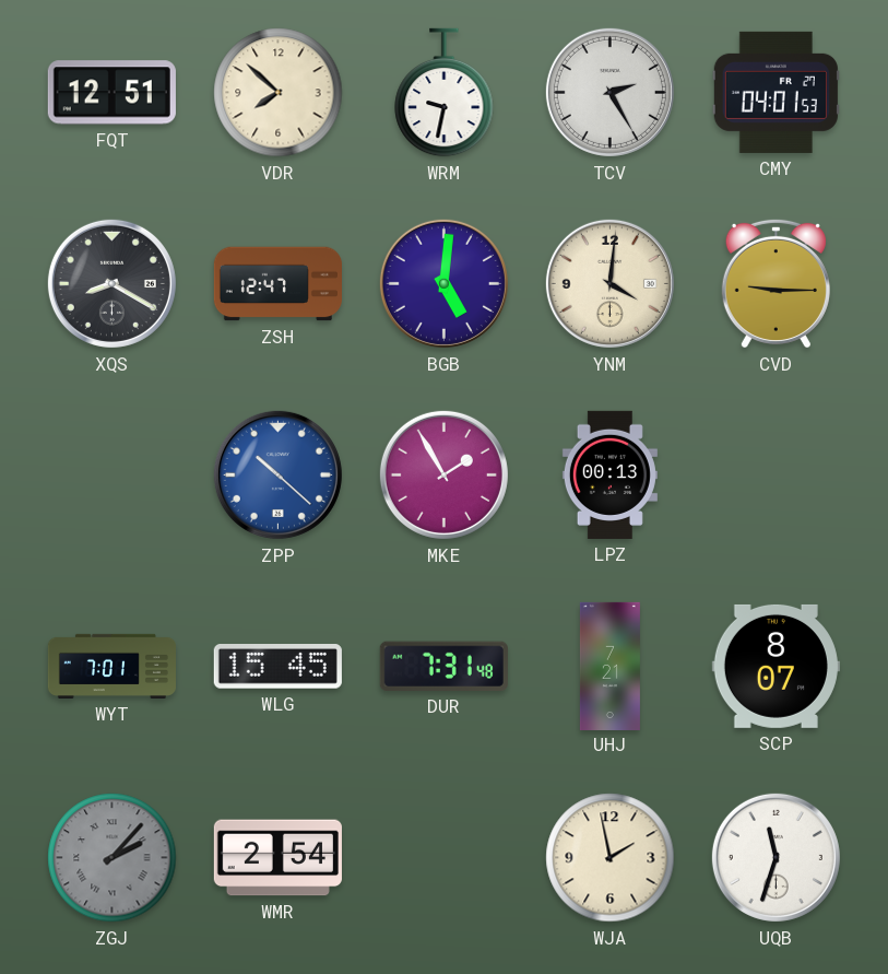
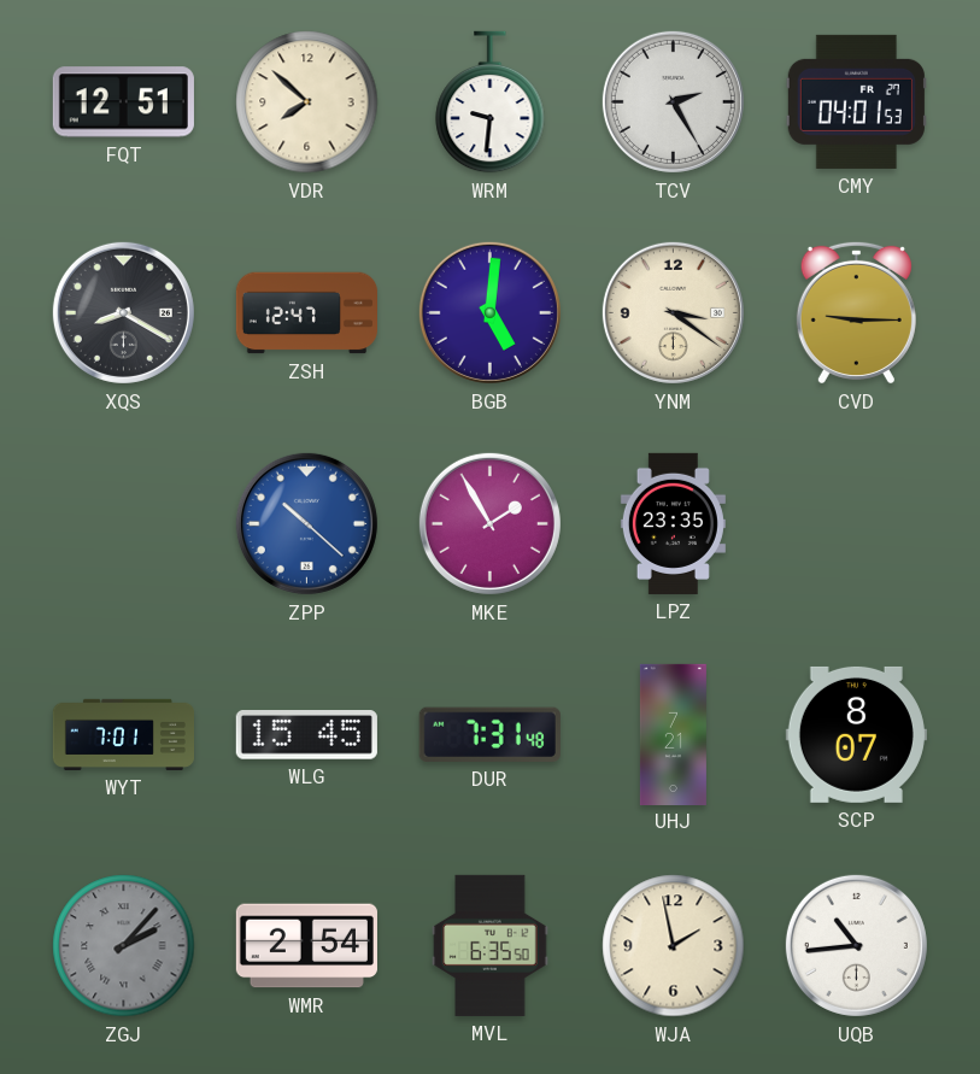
WRM: 9:32 -> 9:31 (491, 102)
YNM: 4:01 -> 3:21 (673, 312)
LPZ: 00:13 -> 23:35 (673, 523)
MVL: none -> 6:35 (491, 945)
UQB: 11:33 -> 10:44 (856, 945)
